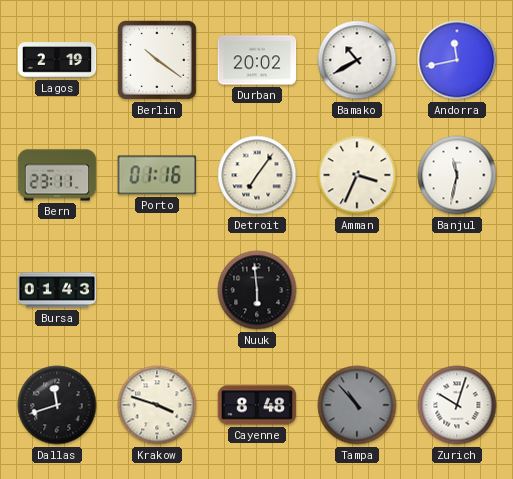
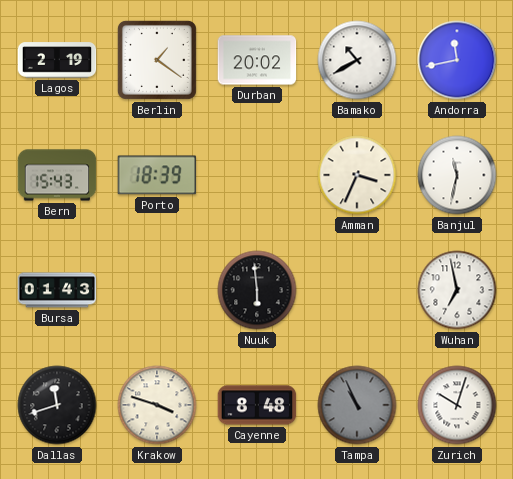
Berlin: 10:21 -> 1:21 (157, 60)
Bern: 23:11 -> 15:43 (57, 175)
Porto: 01:16 -> 18:39 (157, 175)
Detroit: 7:06 -> none (257, 175)
Wuhan: none -> 6:58 (457, 290)
Tampa: 10:53 -> 10:56 (357, 405)
